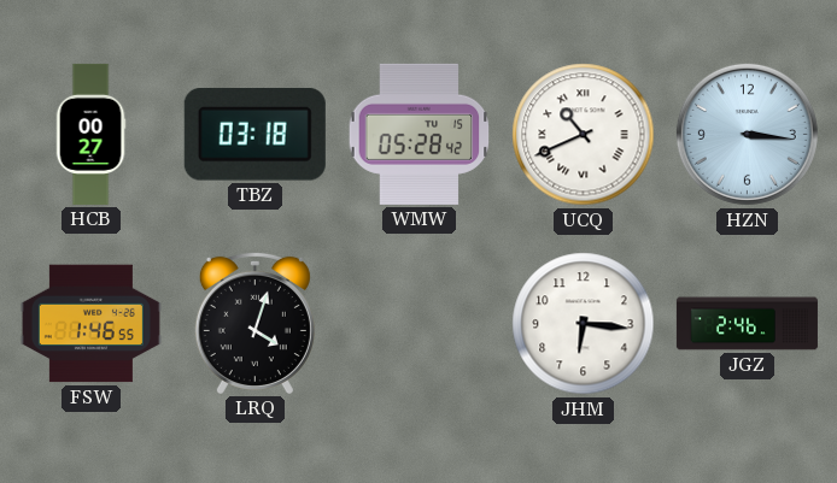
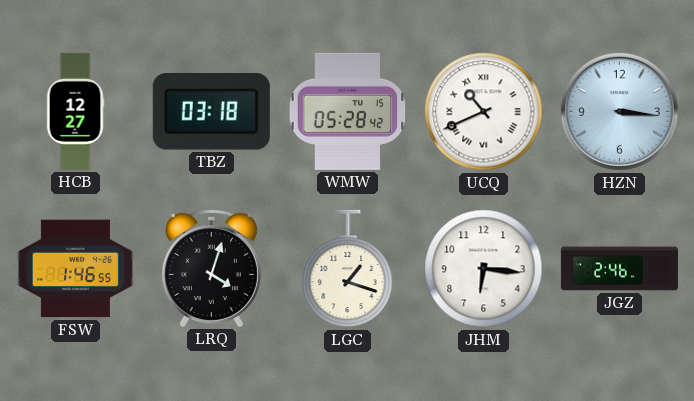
HCB: 00:27 -> 12:27 (75, 111)
LGC: none -> 1:18 (348, 269)
